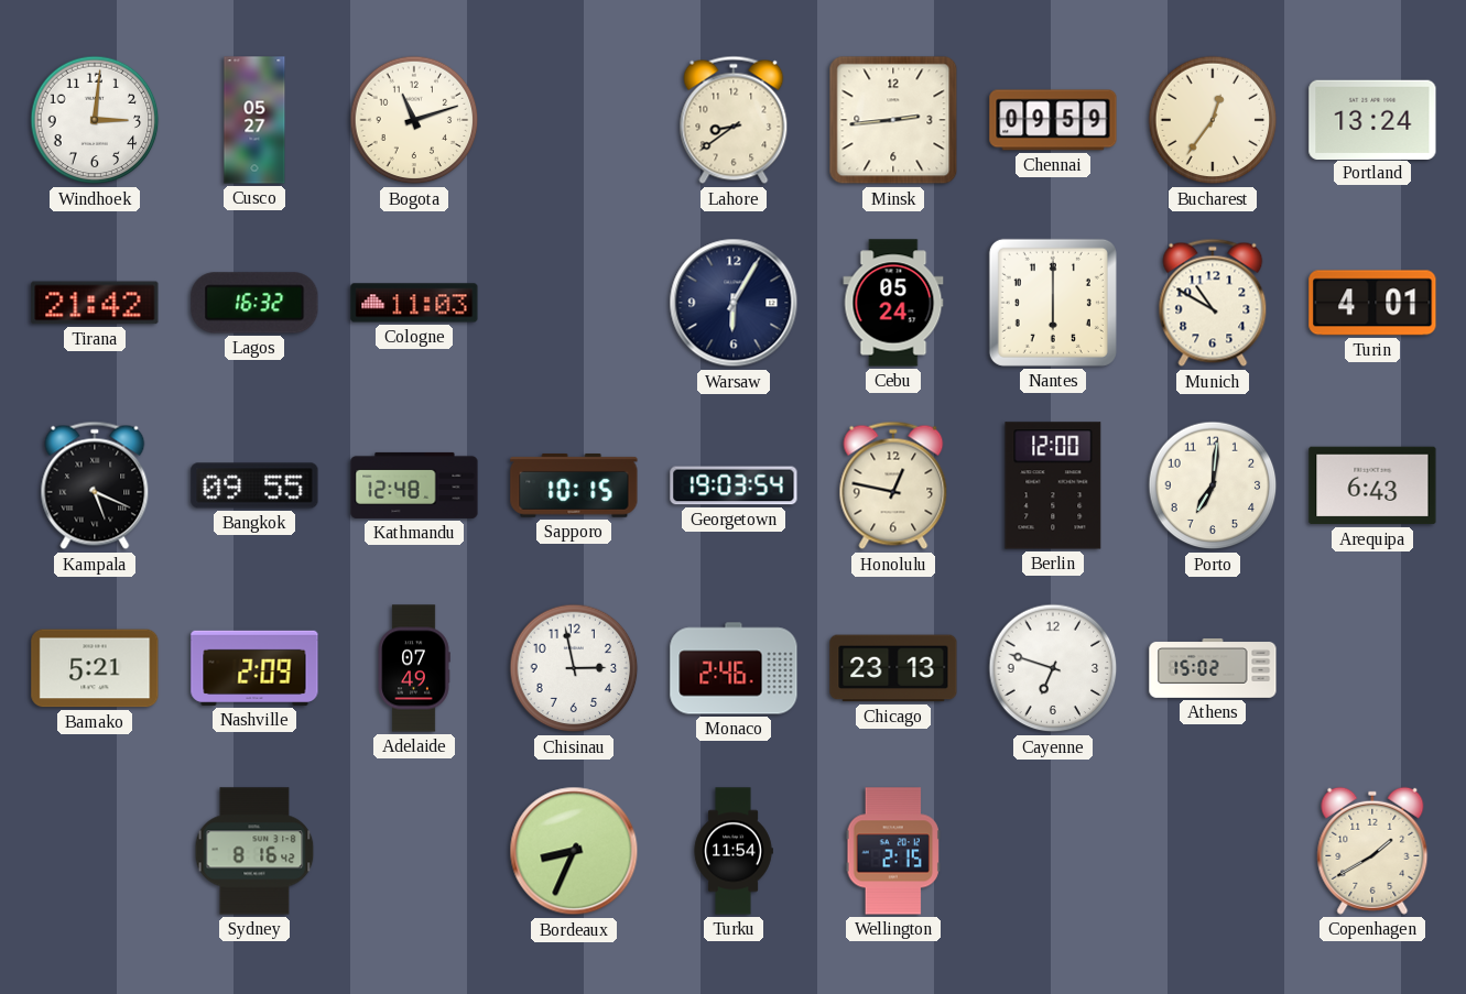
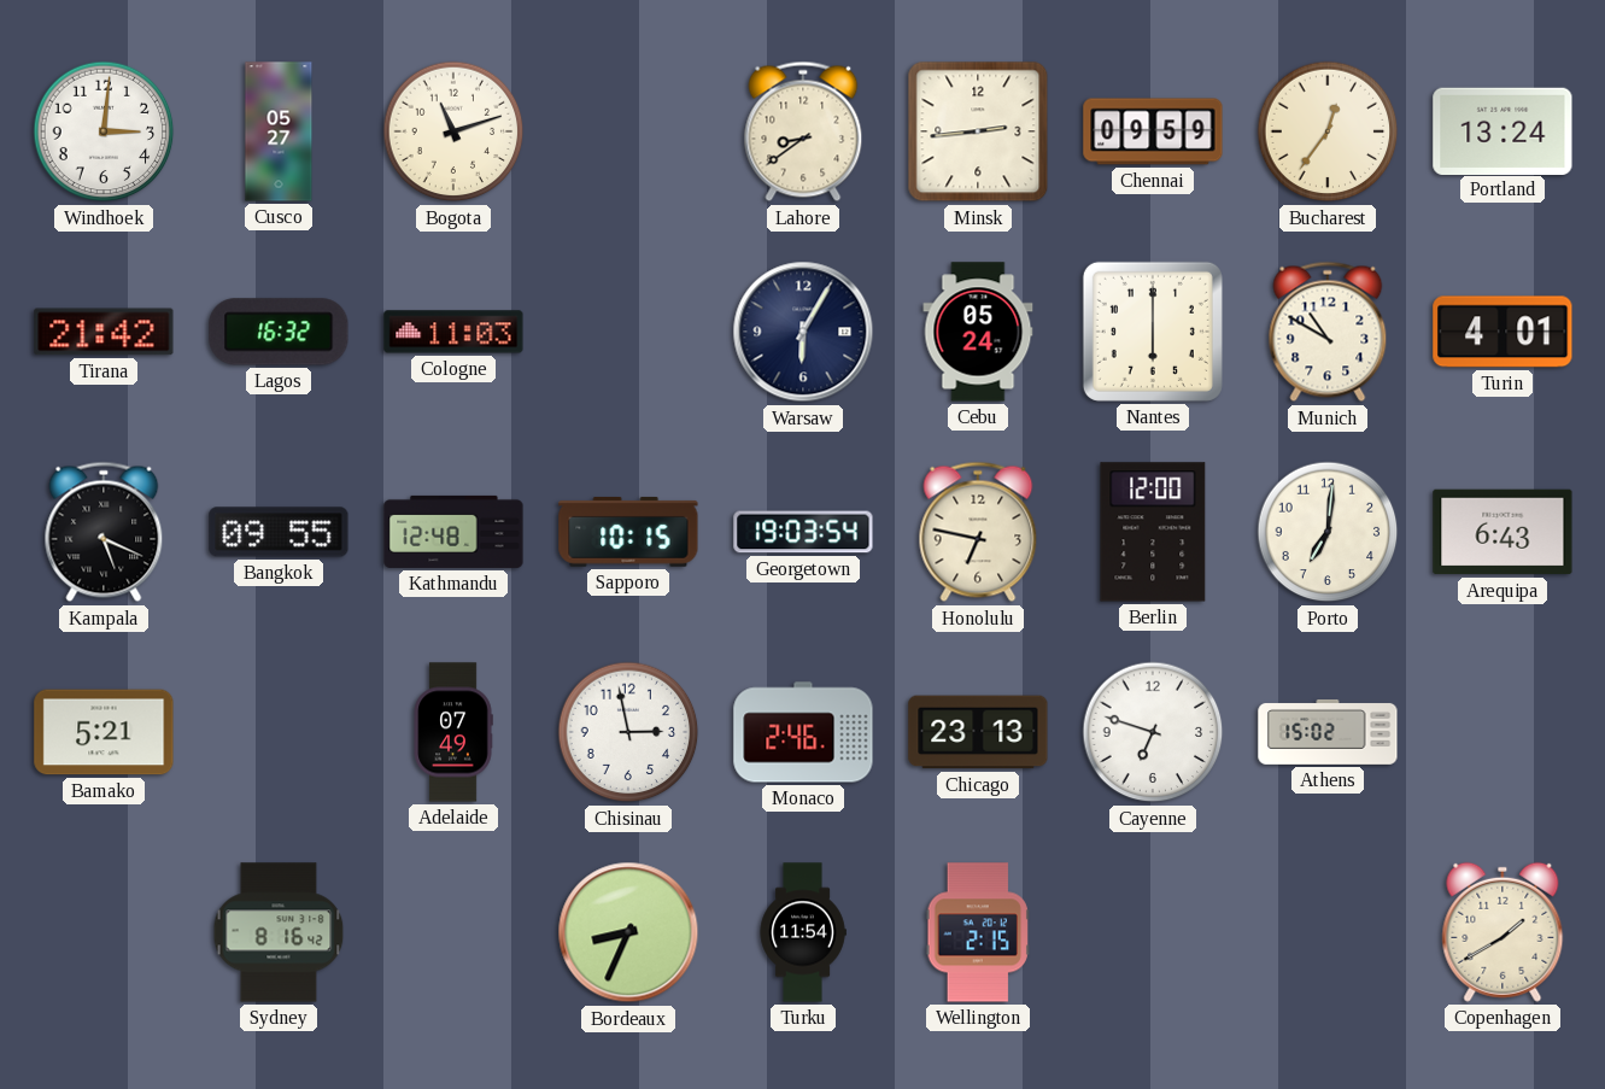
Honolulu: 12:47 -> 6:47 (978, 532)
Nashville: 2:09 -> none (254, 668)
